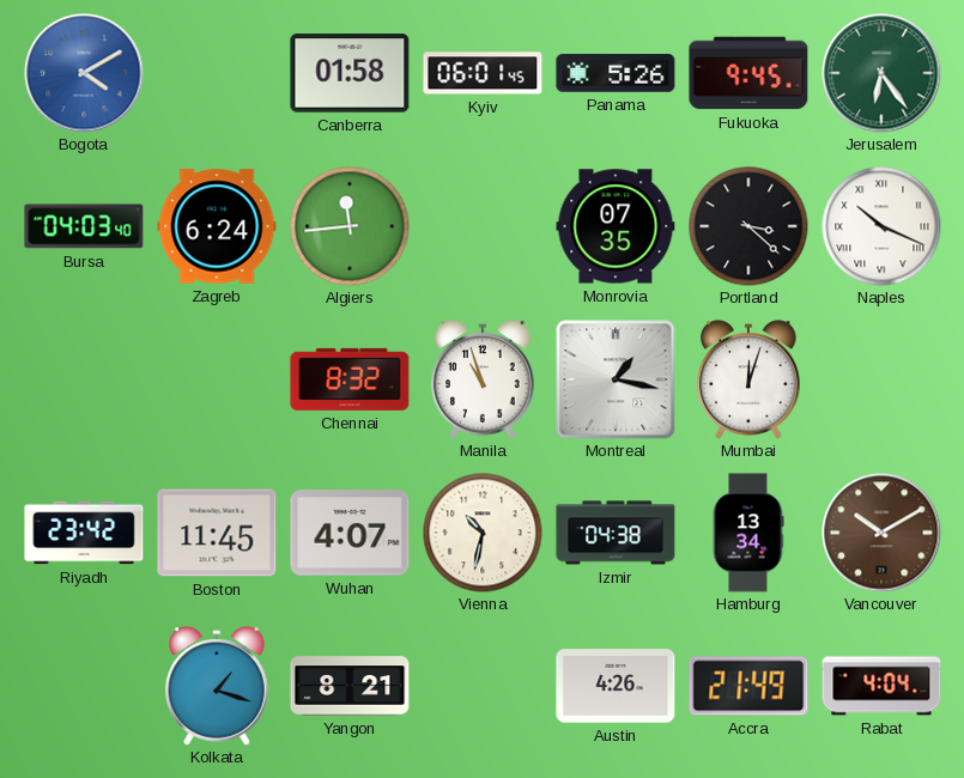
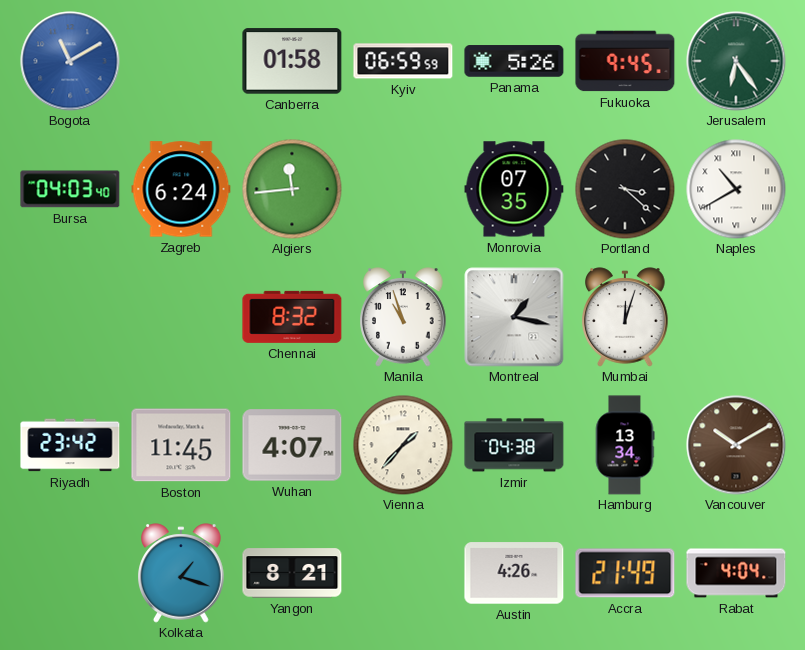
Bogota: 4:10 -> 11:10 (70, 61)
Kyiv: 06:01 -> 06:59 (403, 61)
Naples: 10:19 -> 10:40 (736, 189)
Vienna: 10:32 -> 1:37 (403, 445)
